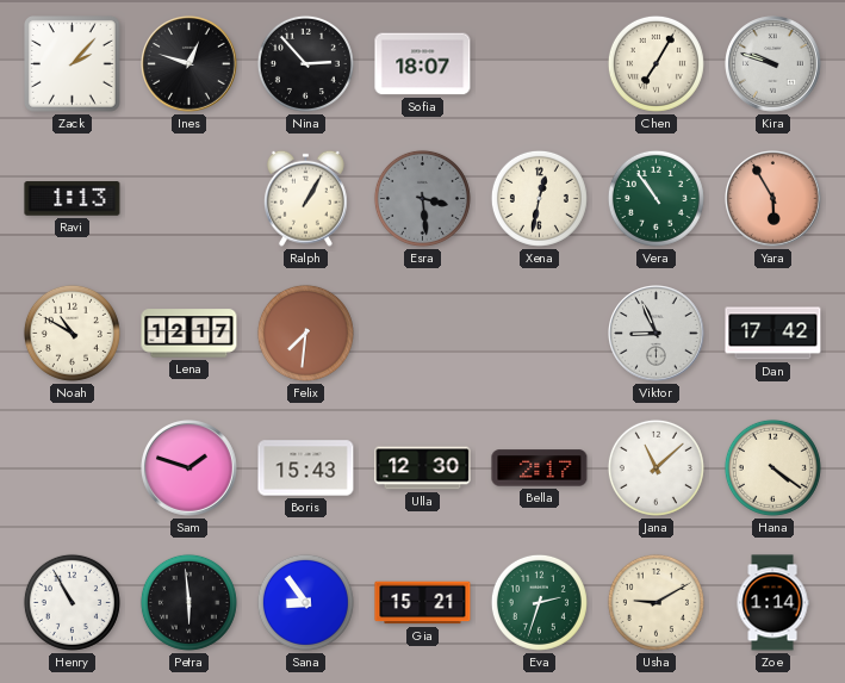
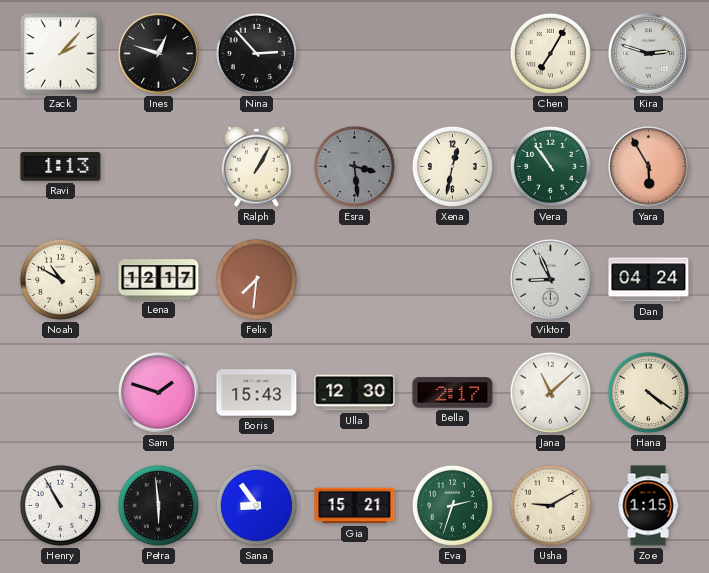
Sofia: 18:07 -> none (423, 64)
Kira: 9:48 -> 2:48 (649, 54)
Dan: 17:42 -> 04:24 (649, 280)
Zoe: 1:14 -> 1:15 (648, 506)
